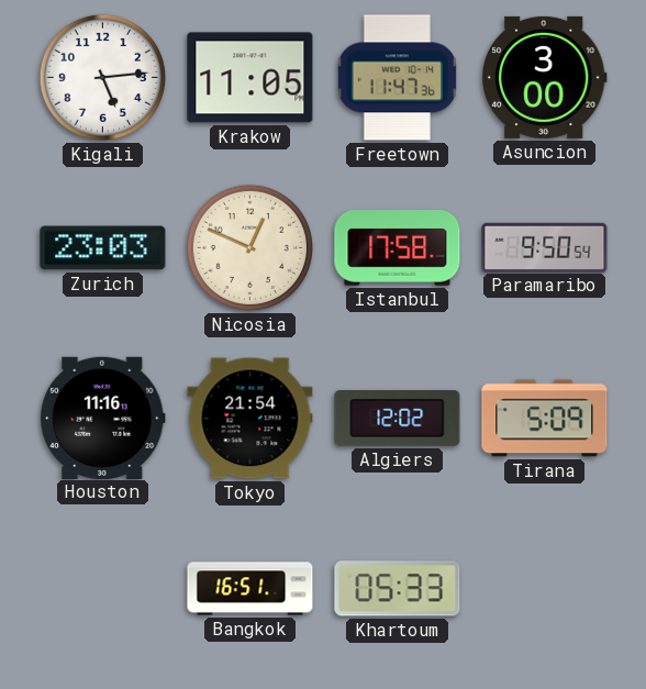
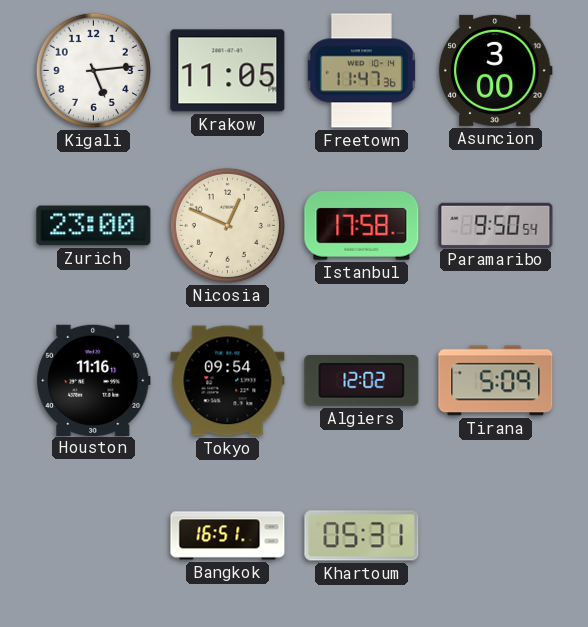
Zurich: 23:03 -> 23:00 (94, 226)
Tokyo: 21:54 -> 09:54 (228, 381)
Khartoum: 05:33 -> 05:31 (362, 536)
